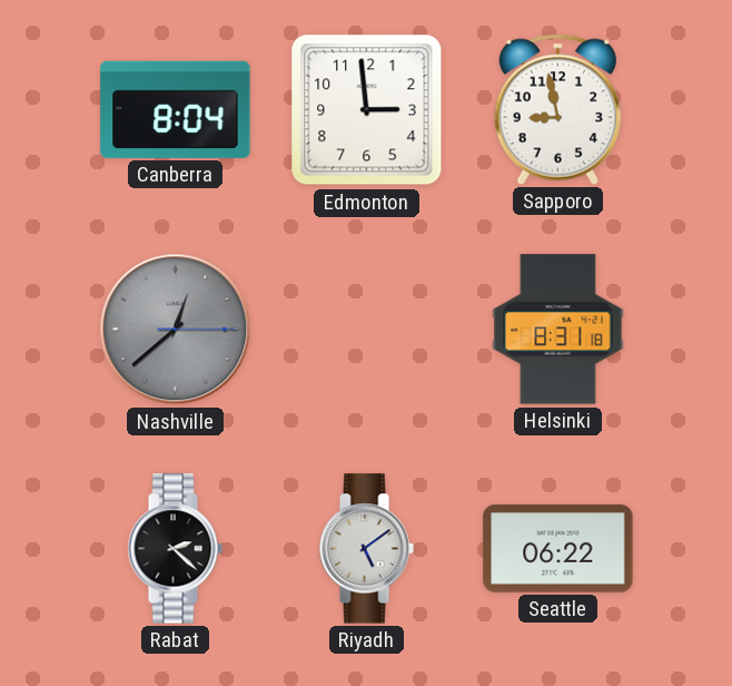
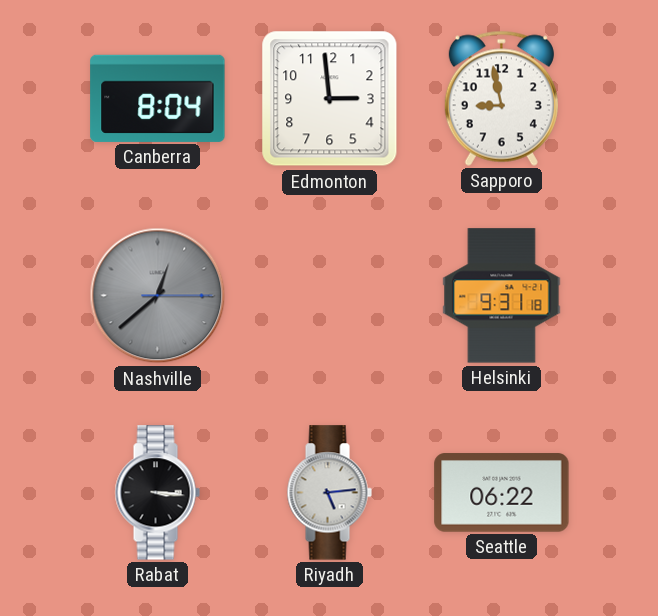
Helsinki: 8:31 -> 9:31 (502, 296)
Rabat: 2:22 -> 3:16 (157, 493)
Riyadh: 5:09 -> 5:14 (329, 493)
